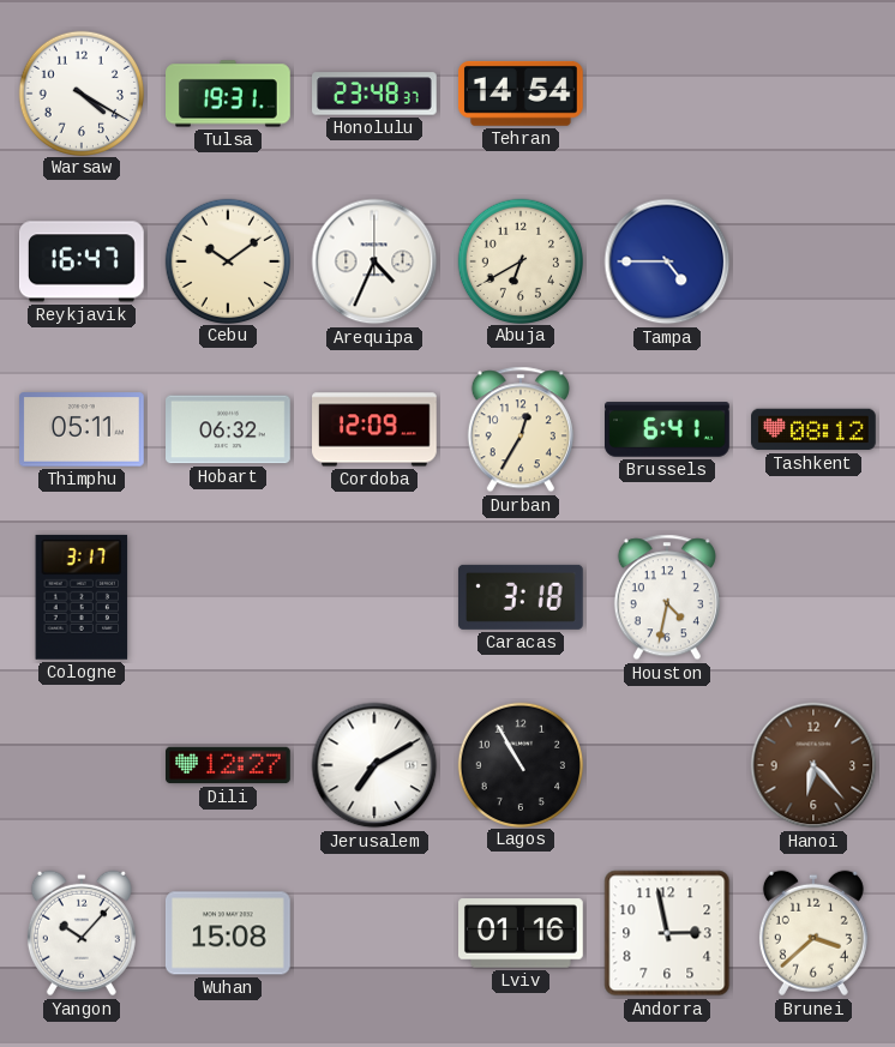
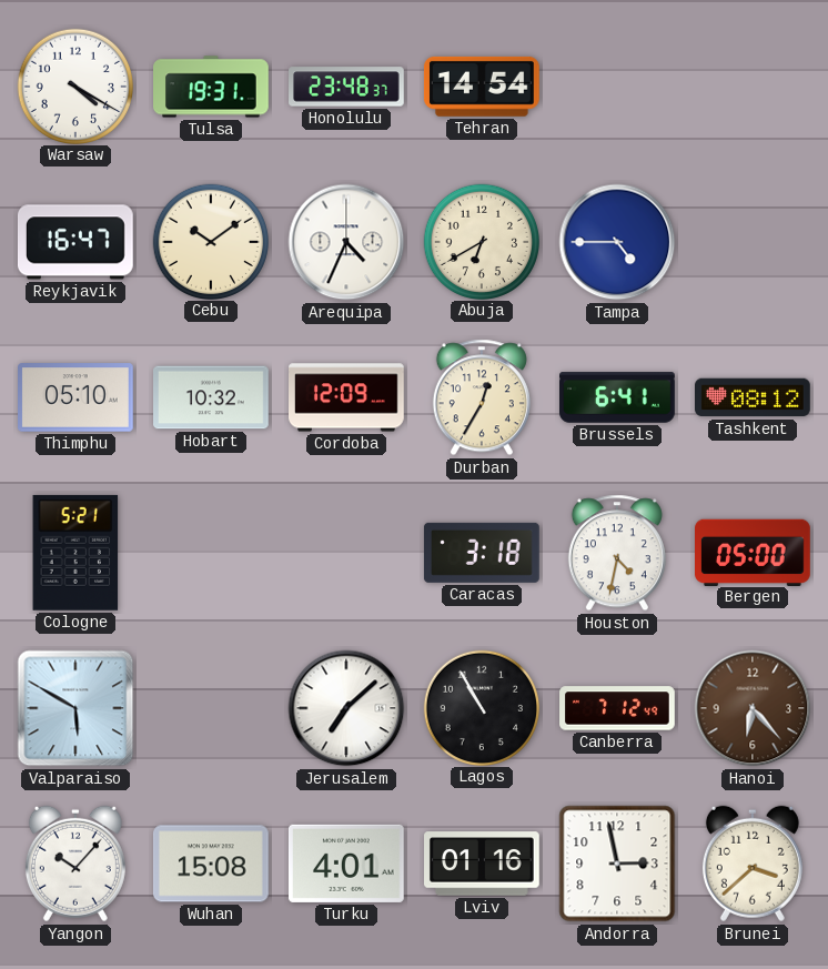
Thimphu: 05:11 -> 05:10 (77, 397)
Hobart: 06:32 -> 10:32 (212, 397)
Cologne: 3:17 -> 5:21 (75, 553)
Bergen: none -> 05:00 (754, 552)
Valparaiso: none -> 5:50 (75, 708)
Dili: 12:27 -> none (229, 765)
Jerusalem: 7:10 -> 7:08 (346, 708)
Canberra: none -> 7:12 (617, 708)
Turku: none -> 4:01 (346, 864)
